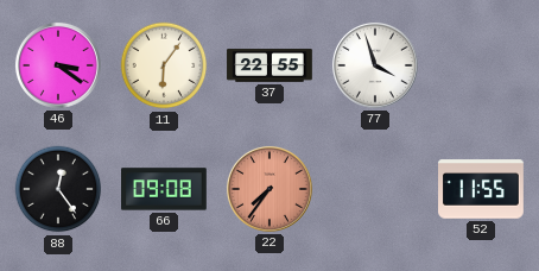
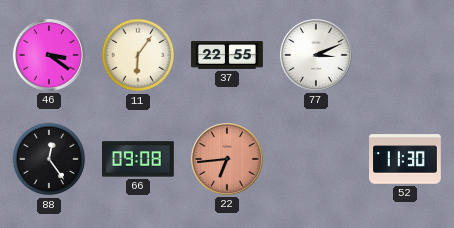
77: 3:57 -> 3:11 (316, 55)
22: 7:36 -> 6:44 (227, 159)
52: 11:55 -> 11:30 (405, 159)
